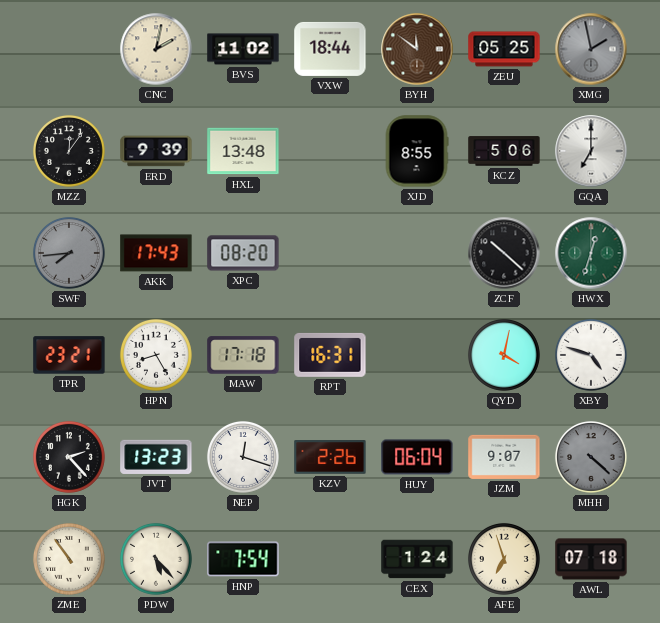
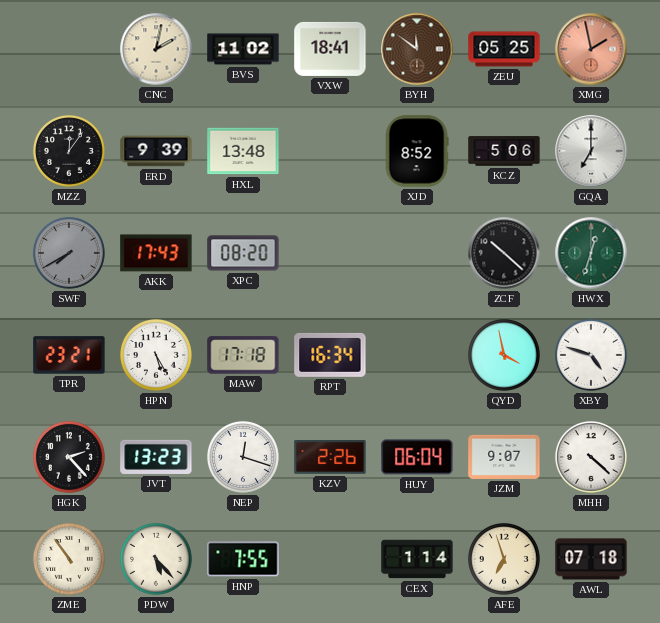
VXW: 18:44 -> 18:41 (330, 49)
XMG dial: grey -> salmon (591, 49)
XJD: 8:55 -> 8:52 (417, 151)
SWF: 7:44 -> 7:40 (69, 253)
HPN: 8:25 -> 5:25 (156, 355)
RPT: 16:31 -> 16:34 (330, 355)
QYD: 4:02 -> 3:58 (504, 355)
MHH dial: grey -> white (591, 457)
HNP: 7:54 -> 7:55 (243, 559)
CEX: 1:24 -> 1:14 (417, 559)
